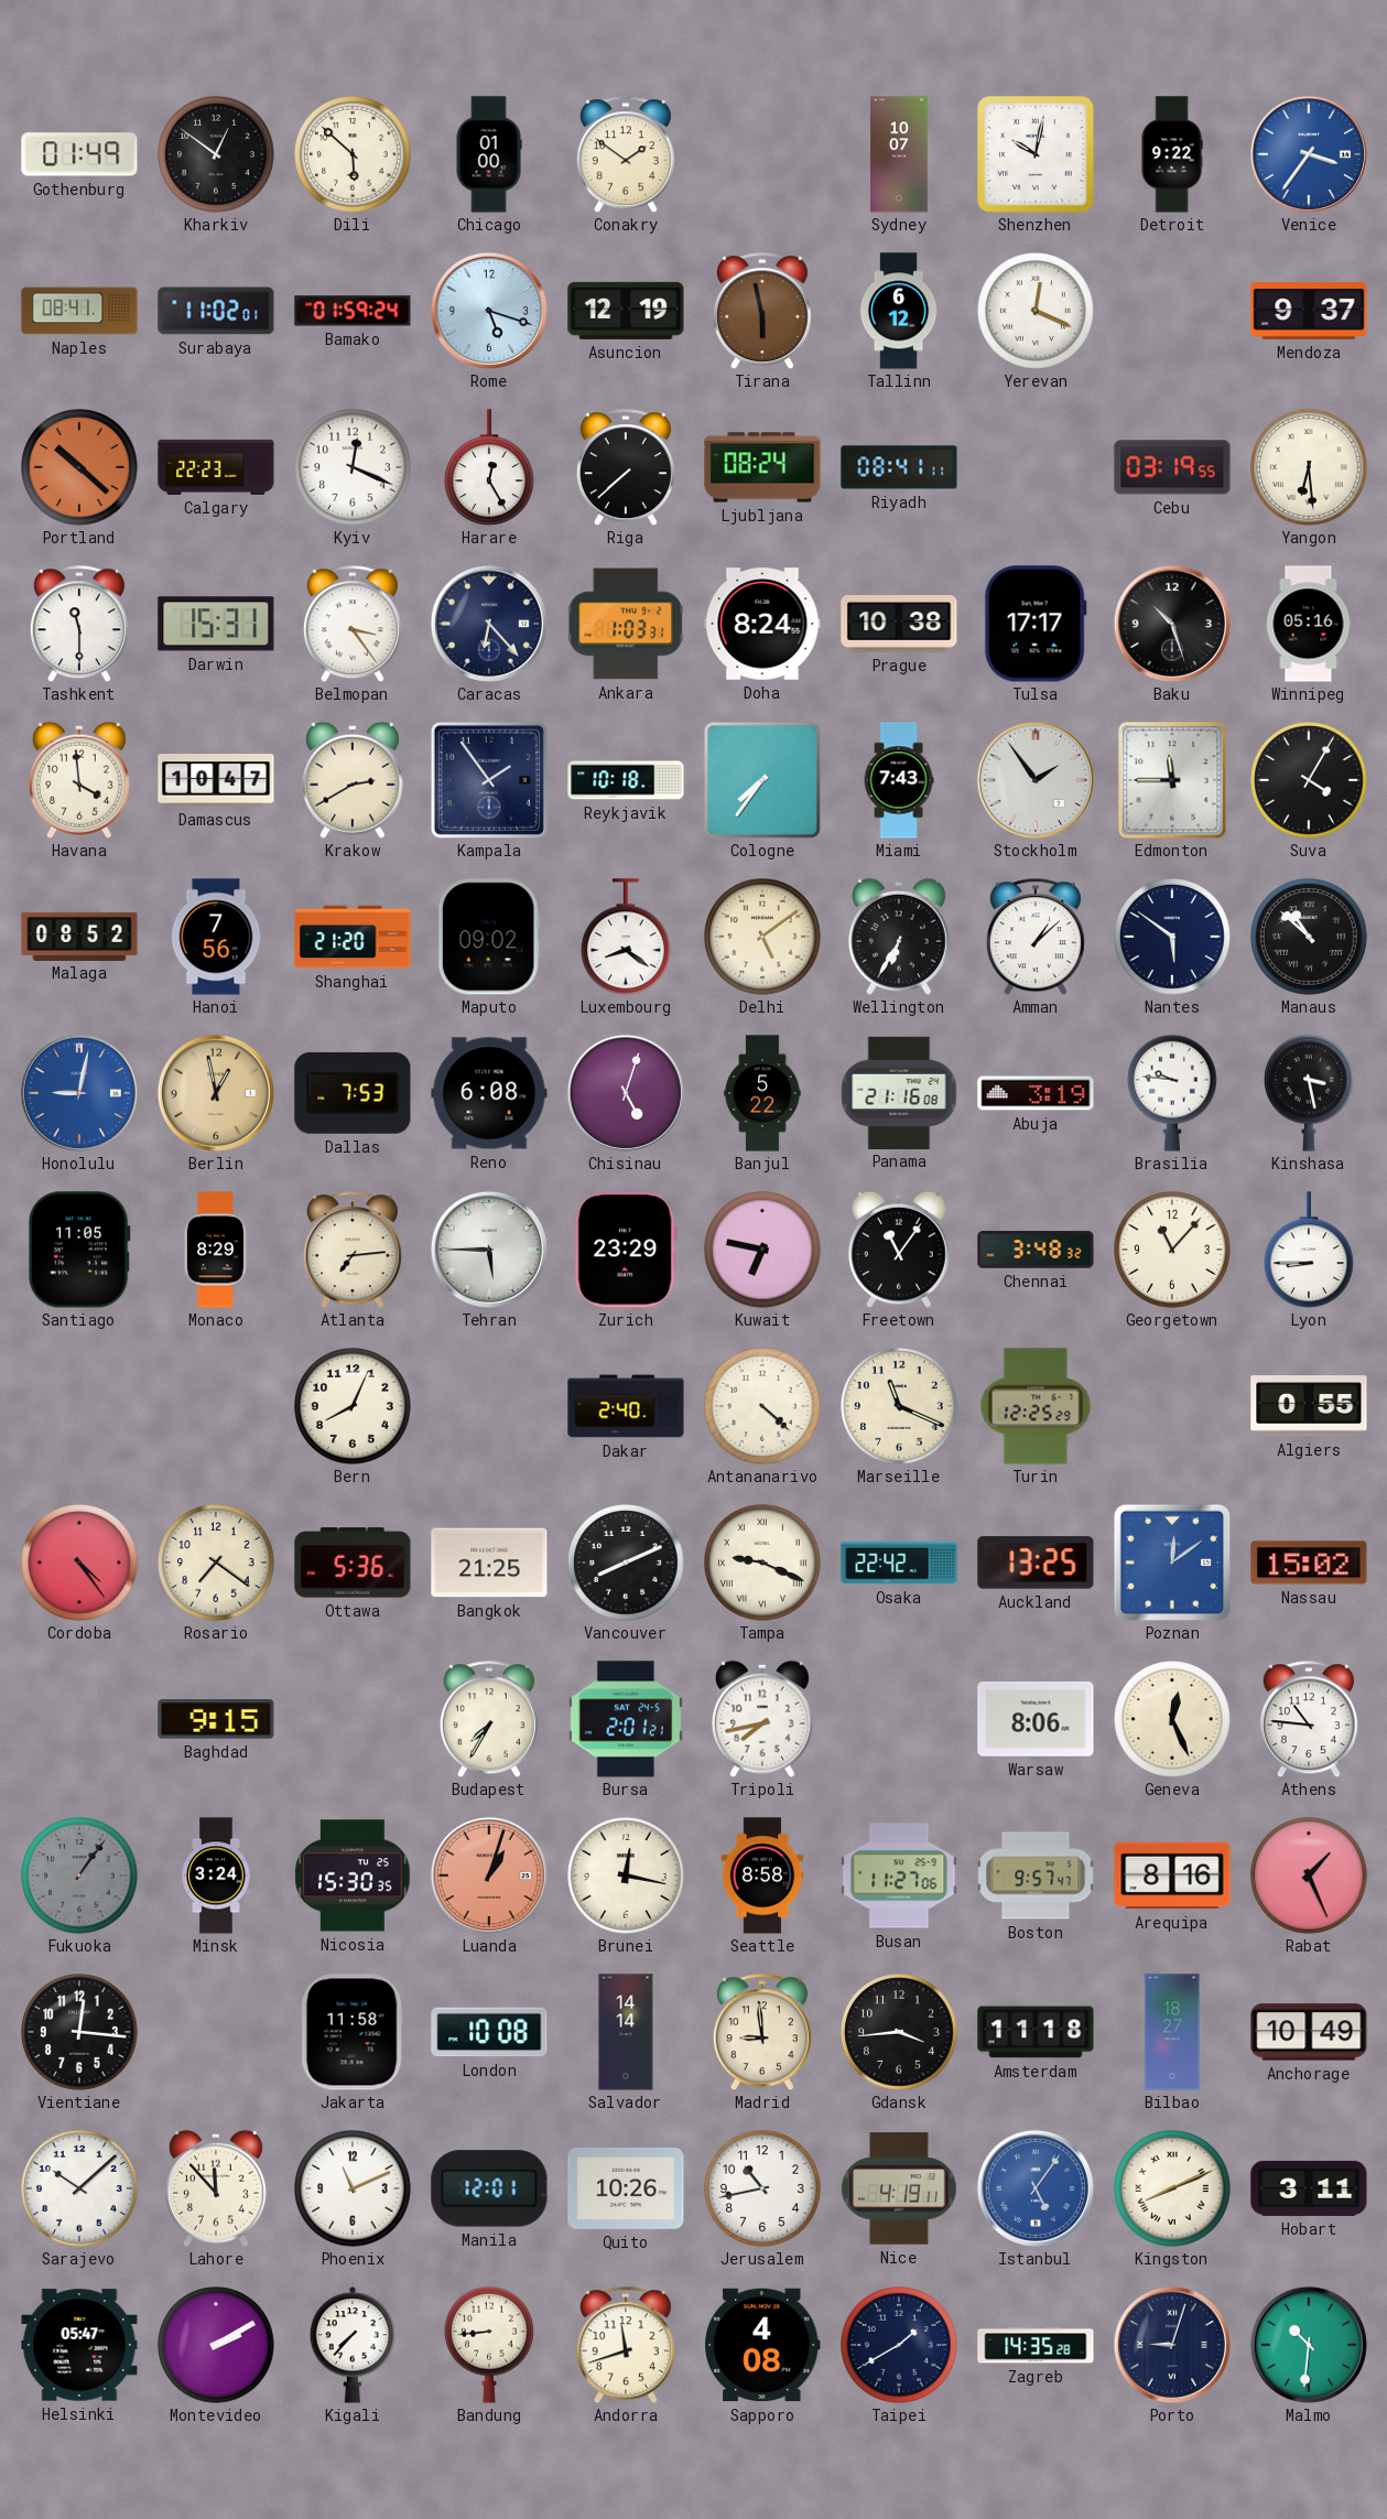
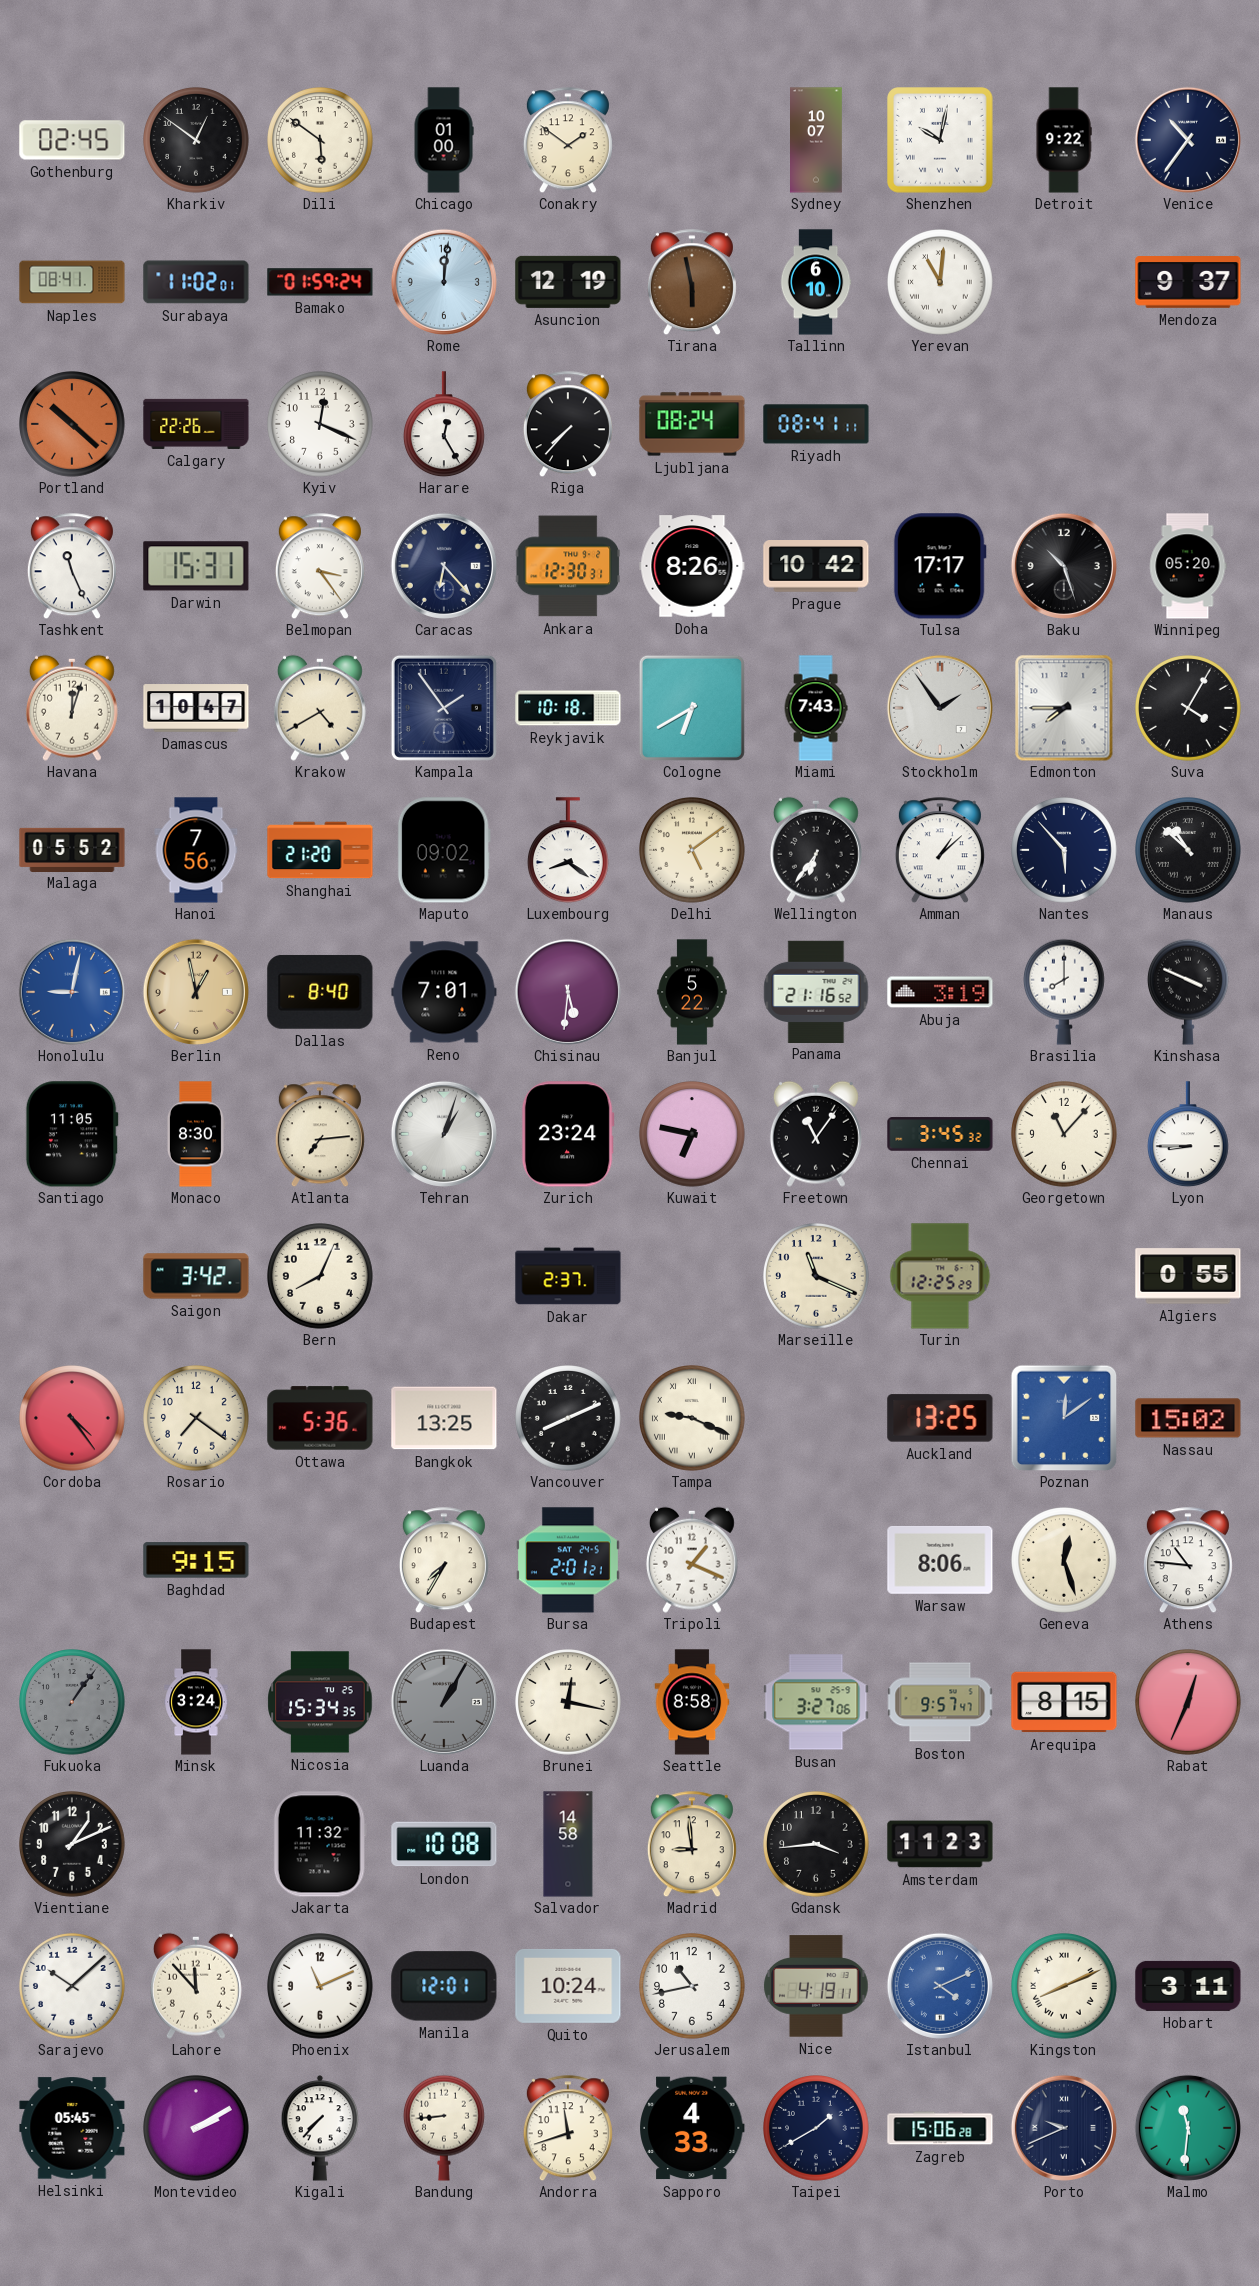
Gothenburg: 01:49 -> 02:45 (72, 140)
Dili: 5:52 -> 5:51 (321, 141)
Venice: 3:36 -> 10:36 (1188, 140)
Venice dial: blue -> navy (1188, 140)
Rome: 5:18 -> 12:01 (444, 282)
Tallinn: 6:12 -> 6:10 (816, 282)
Yerevan: 12:19 -> 11:01 (941, 283)
Calgary: 22:23 -> 22:26 (196, 424)
Riga: 7:38 -> 7:37 (568, 424)
Cebu: 03:19 -> none (1172, 467)
Yangon: 6:29 -> none (1310, 468)
Tashkent: 11:30 -> 11:26 (72, 566)
Ankara: 1:03 -> 12:30 (567, 566)
Doha: 8:24 -> 8:26 (692, 566)
Prague: 10:38 -> 10:42 (816, 567)
Winnipeg: 05:16 -> 05:20 (1188, 566)
Havana: 3:59 -> 12:03 (72, 708)
Krakow: 2:40 -> 4:40 (320, 708)
Cologne: 7:36 -> 6:40 (692, 708)
Edmonton: 11:45 -> 7:45 (1064, 708)
Malaga: 08:52 -> 05:52 (72, 849)
Wellington: 6:35 -> 6:36 (816, 850)
Nantes: 5:51 -> 5:53 (1065, 851)
Dallas: 7:53 -> 8:40 (320, 992)
Reno: 6:08 -> 7:01 (444, 992)
Chisinau: 5:03 -> 5:31 (568, 992)
Panama: 21:16:08 -> 21:16:52 (816, 991)
Brasilia: 9:46 -> 8:00 (1064, 992)
Kinshasa: 3:28 -> 3:49 (1188, 992)
Monaco: 8:29 -> 8:30 (195, 1134)
Tehran: 5:45 -> 1:03 (444, 1134)
Zurich: 23:29 -> 23:24 (568, 1134)
Chennai: 3:48 -> 3:45 (940, 1134)
Saigon: none -> 3:42 (196, 1276)
Dakar: 2:40 -> 2:37 (568, 1276)
Antananarivo: 4:22 -> none (763, 1407)
Bangkok: 21:25 -> 13:25 (444, 1418)
Osaka: 22:42 -> none (899, 1563)
Tripoli: 7:43 -> 1:19 (692, 1560)
Geneva: 12:26 -> 12:27 (1065, 1561)
Nicosia: 15:30 -> 15:34 (320, 1702)
Luanda: 1:03 -> 1:05 (444, 1702)
Luanda dial: salmon -> grey (444, 1702)
Busan: 11:27 -> 3:27 (816, 1702)
Arequipa: 8:16 -> 8:15 (1064, 1702)
Rabat: 1:26 -> 12:34 (1189, 1703)
Vientiane: 12:16 -> 1:11 (73, 1845)
Jakarta: 11:58 -> 11:32 (320, 1844)
Salvador: 14:14 -> 14:58 (568, 1844)
Amsterdam: 11:18 -> 11:23 (940, 1844)
Bilbao: 18:27 -> none (1172, 2032)
Anchorage: 10:49 -> none (1309, 2032)
Quito: 10:26 -> 10:24 (568, 1986)
Istanbul: 5:06 -> 4:11 (940, 1986)
Helsinki: 05:47 -> 05:45 (72, 2128)
Sapporo: 4:08 -> 4:33 (692, 2128)
Zagreb: 14:35 -> 15:06 (940, 2128)
Porto: 9:03 -> 9:41 (1064, 2128)
Malmo: 10:31 -> 11:31 (1188, 2128)
